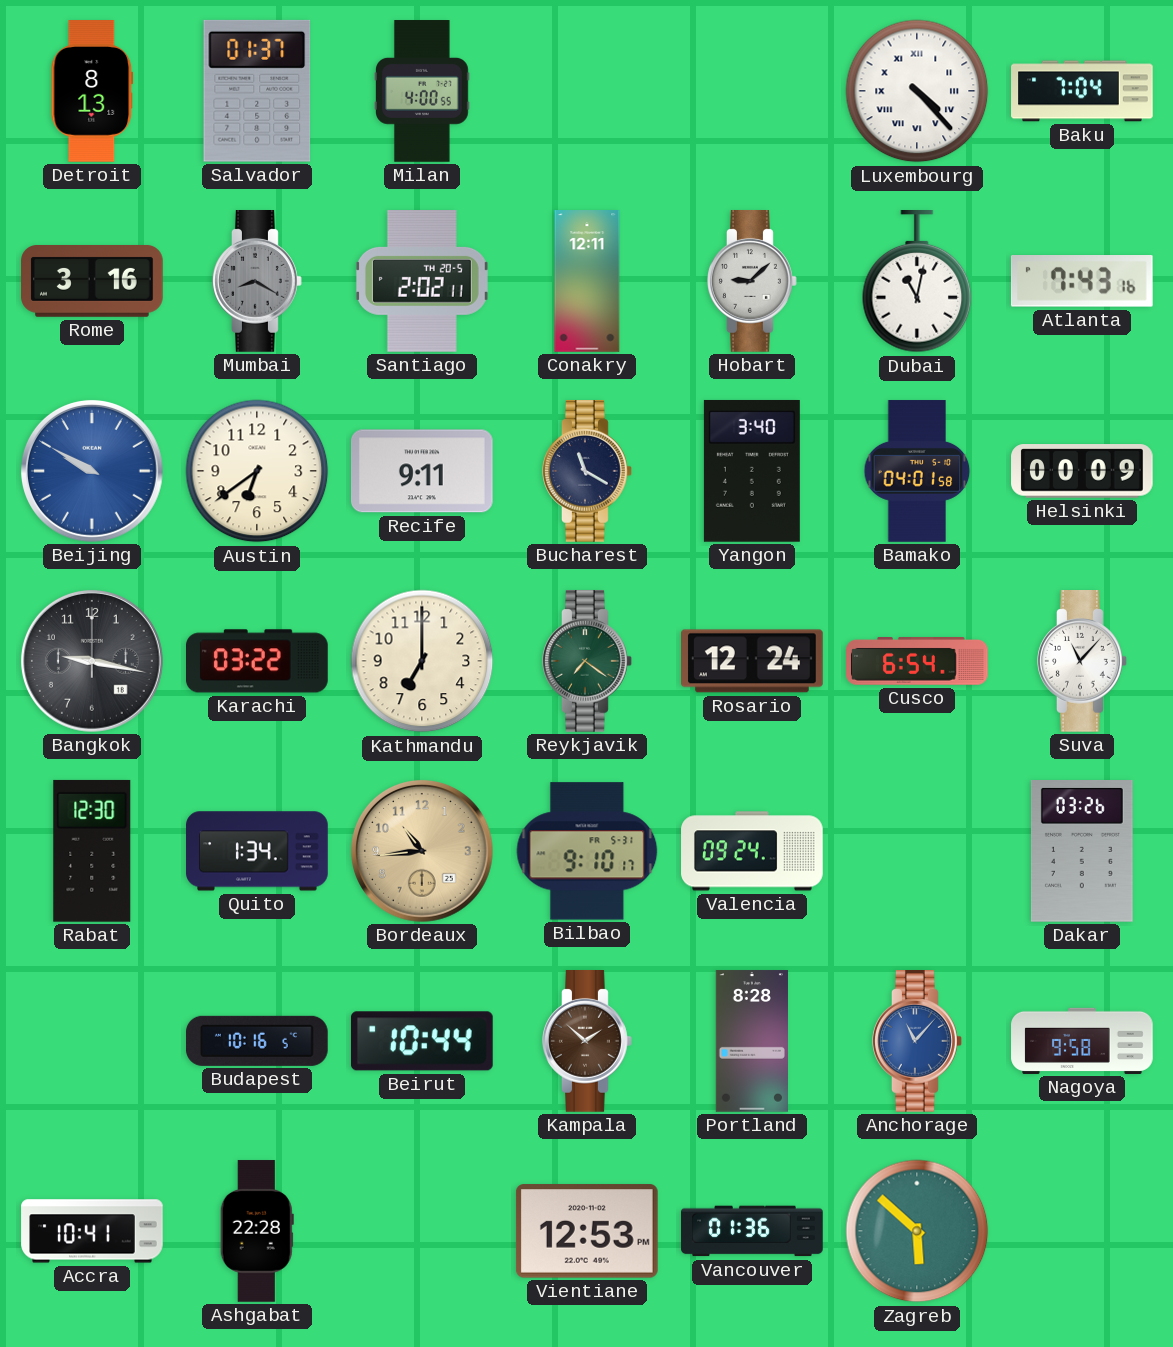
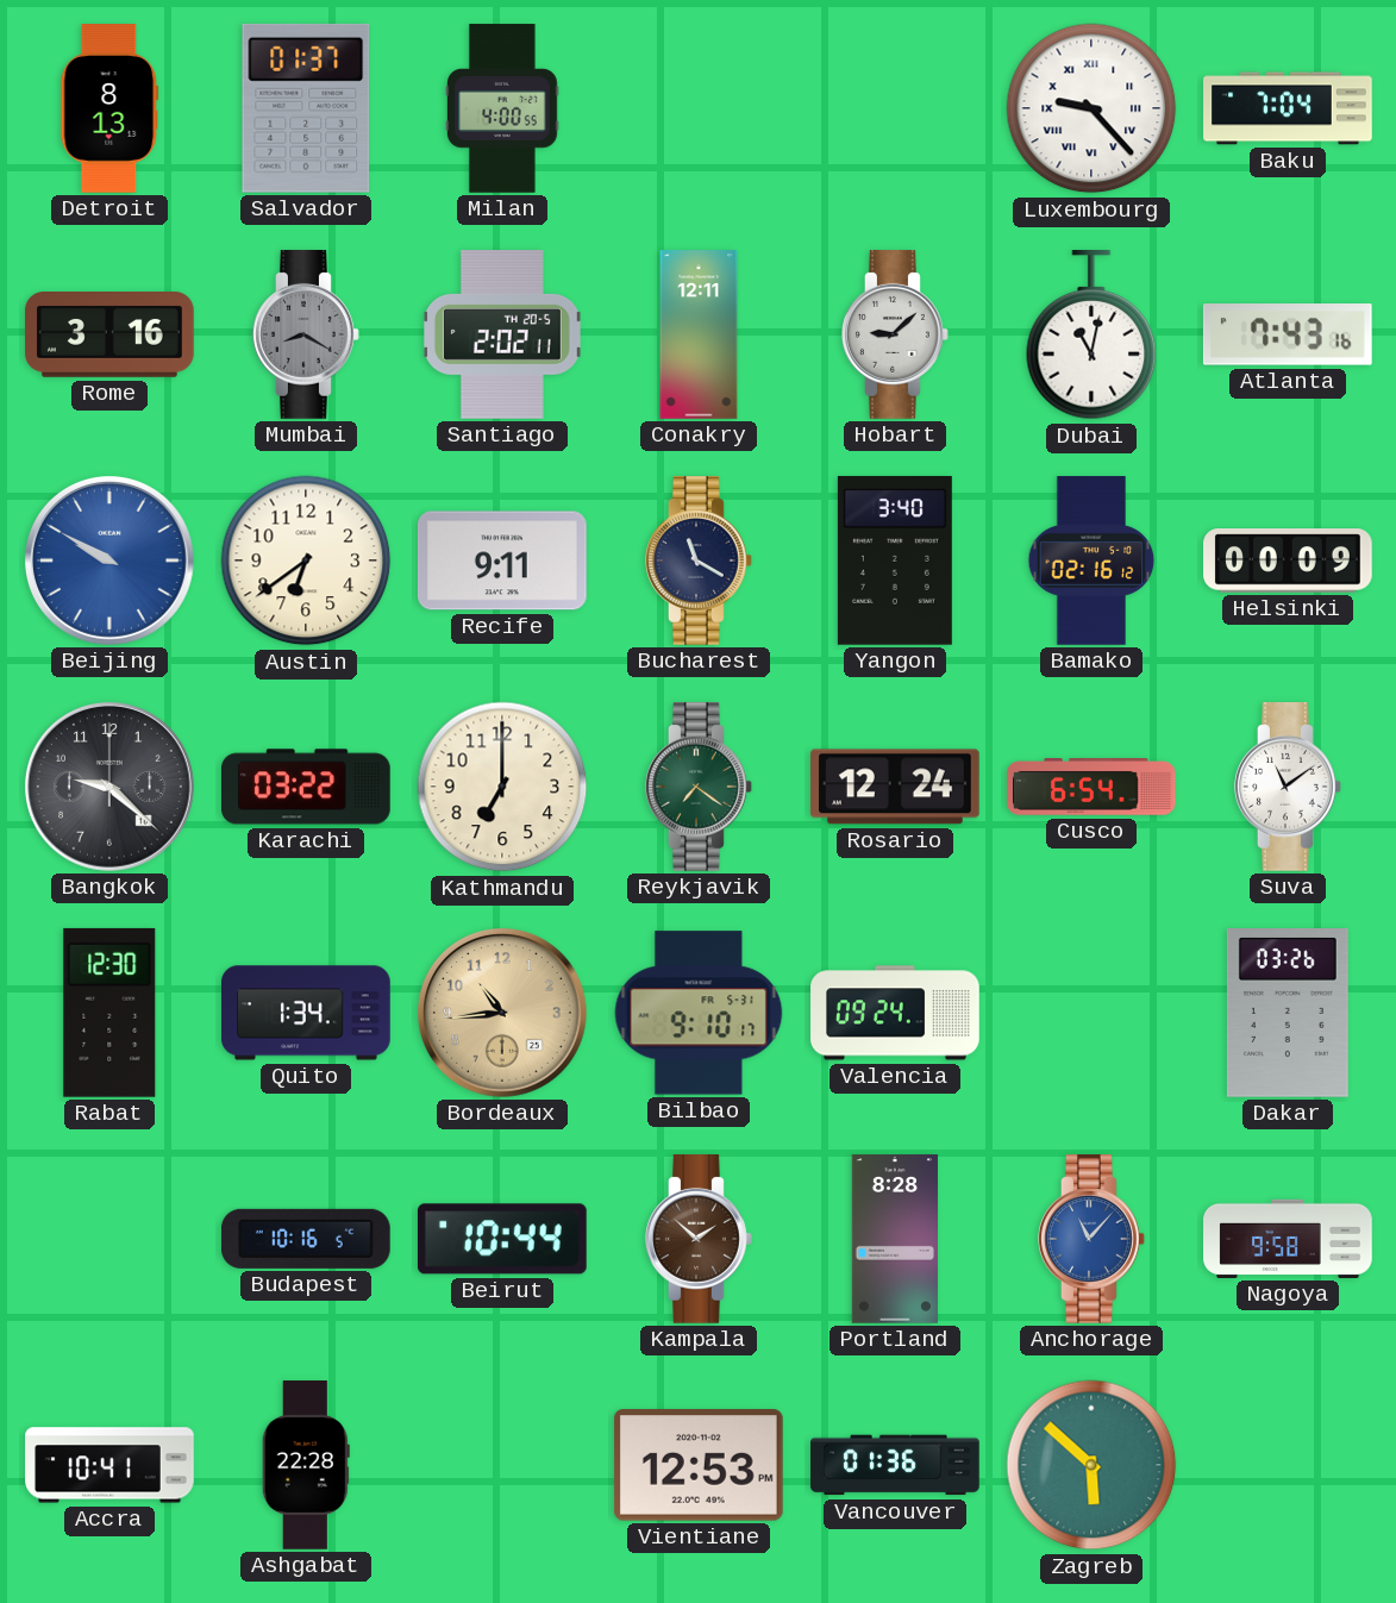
Luxembourg: 4:23 -> 9:23 (1091, 108)
Bamako: 04:01 -> 02:16 (1091, 561)
Bangkok: 9:17 -> 9:22 (109, 787)
Suva: 11:07 -> 11:09 (1289, 788)
